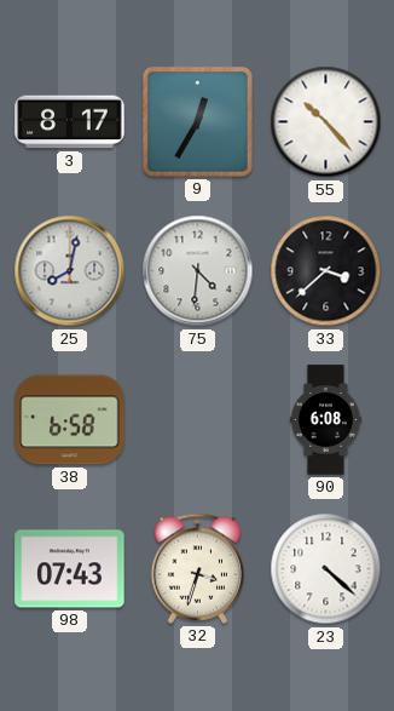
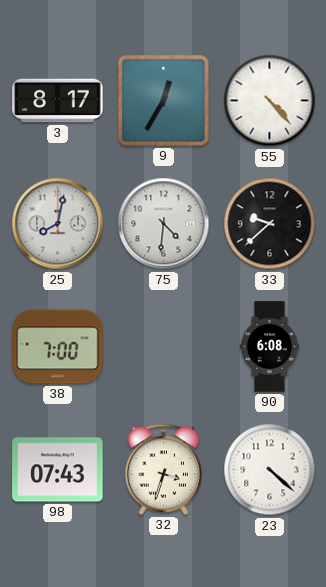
55: 10:23 -> 4:23 (270, 101)
33: 3:38 -> 9:38 (270, 224)
38: 6:58 -> 7:00 (58, 347)
